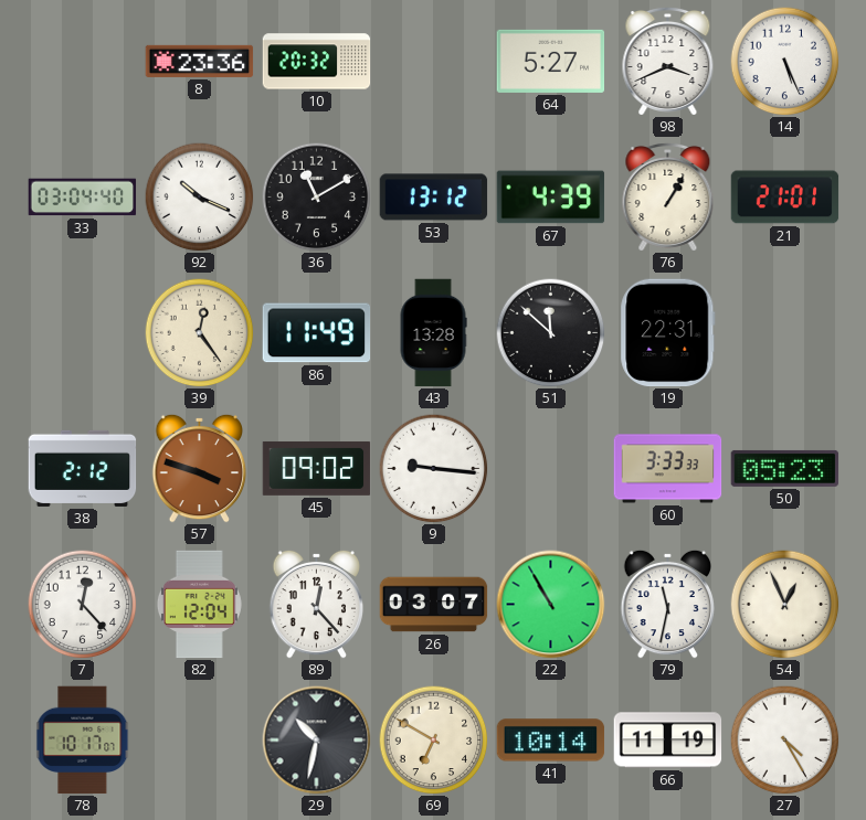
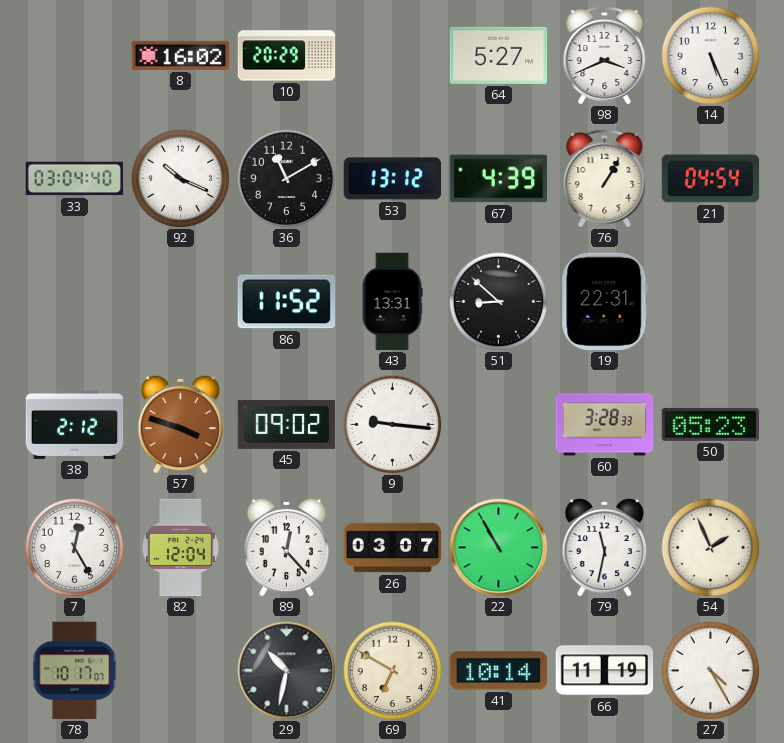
8: 23:36 -> 16:02 (181, 55)
10: 20:32 -> 20:29 (287, 56)
21: 21:01 -> 04:54 (711, 179)
39: 12:24 -> none (200, 333)
86: 11:49 -> 11:52 (287, 302)
43: 13:28 -> 13:31 (392, 302)
51: 11:52 -> 8:52 (499, 302)
60: 3:33 -> 3:28 (605, 425)
7: 12:23 -> 12:25 (75, 548)
54: 12:56 -> 1:56 (711, 548)
